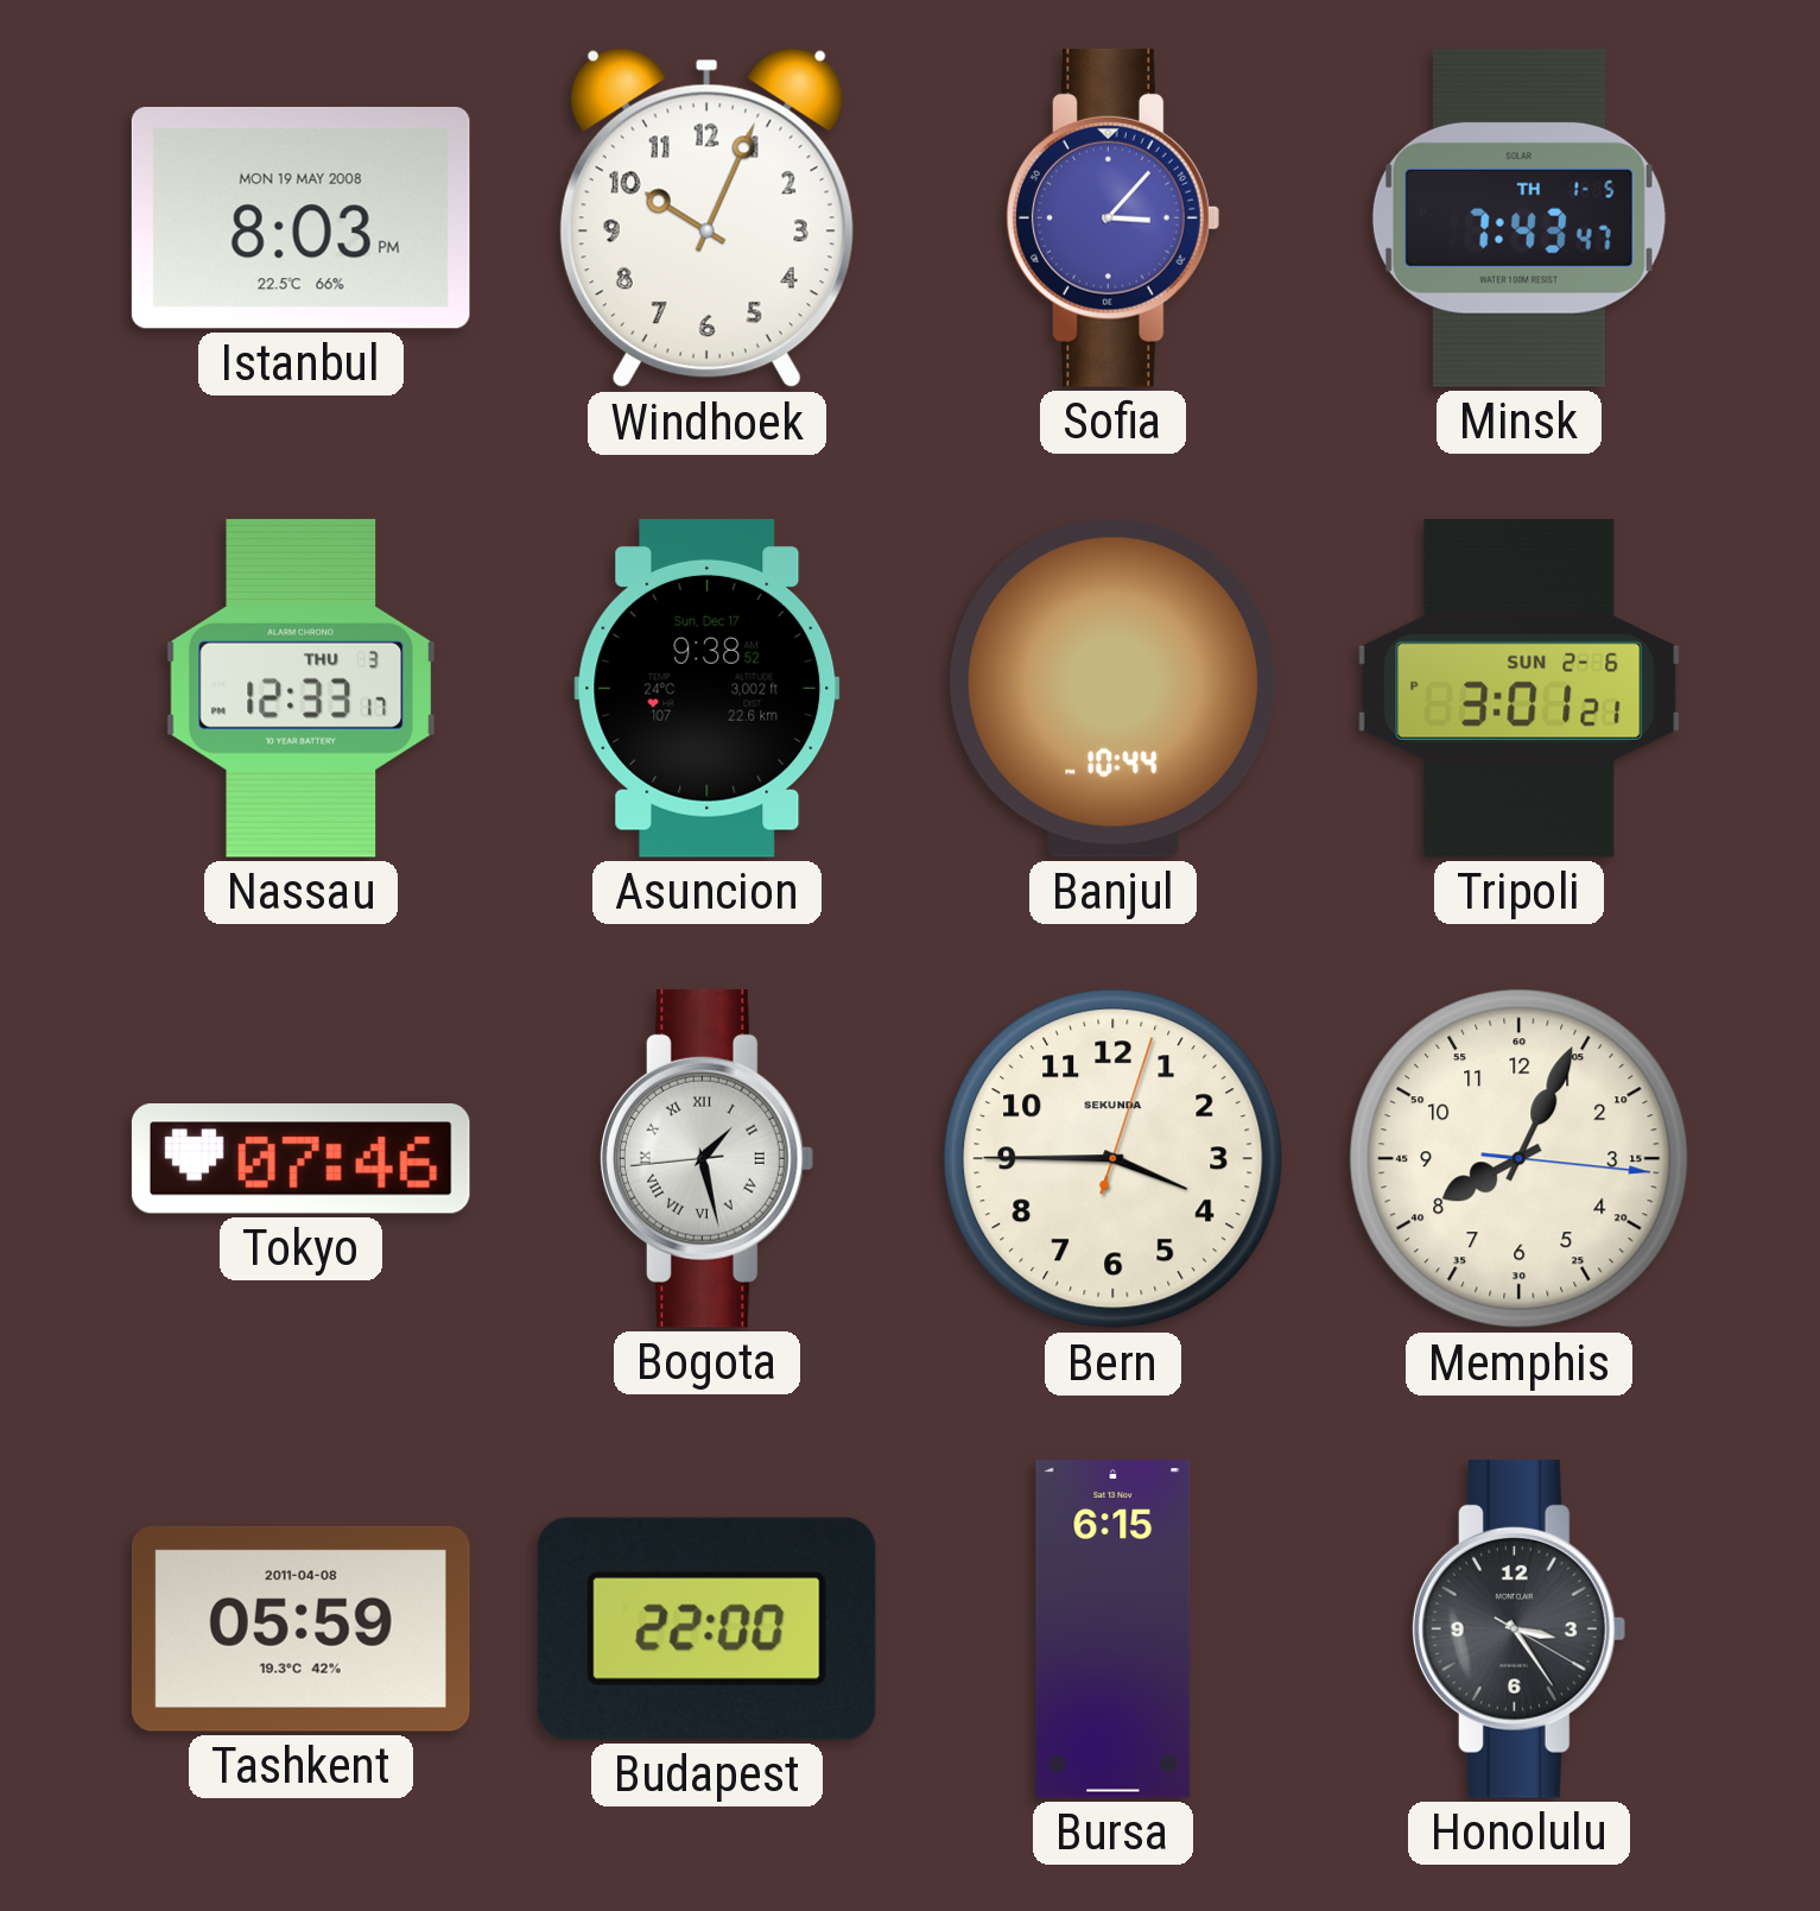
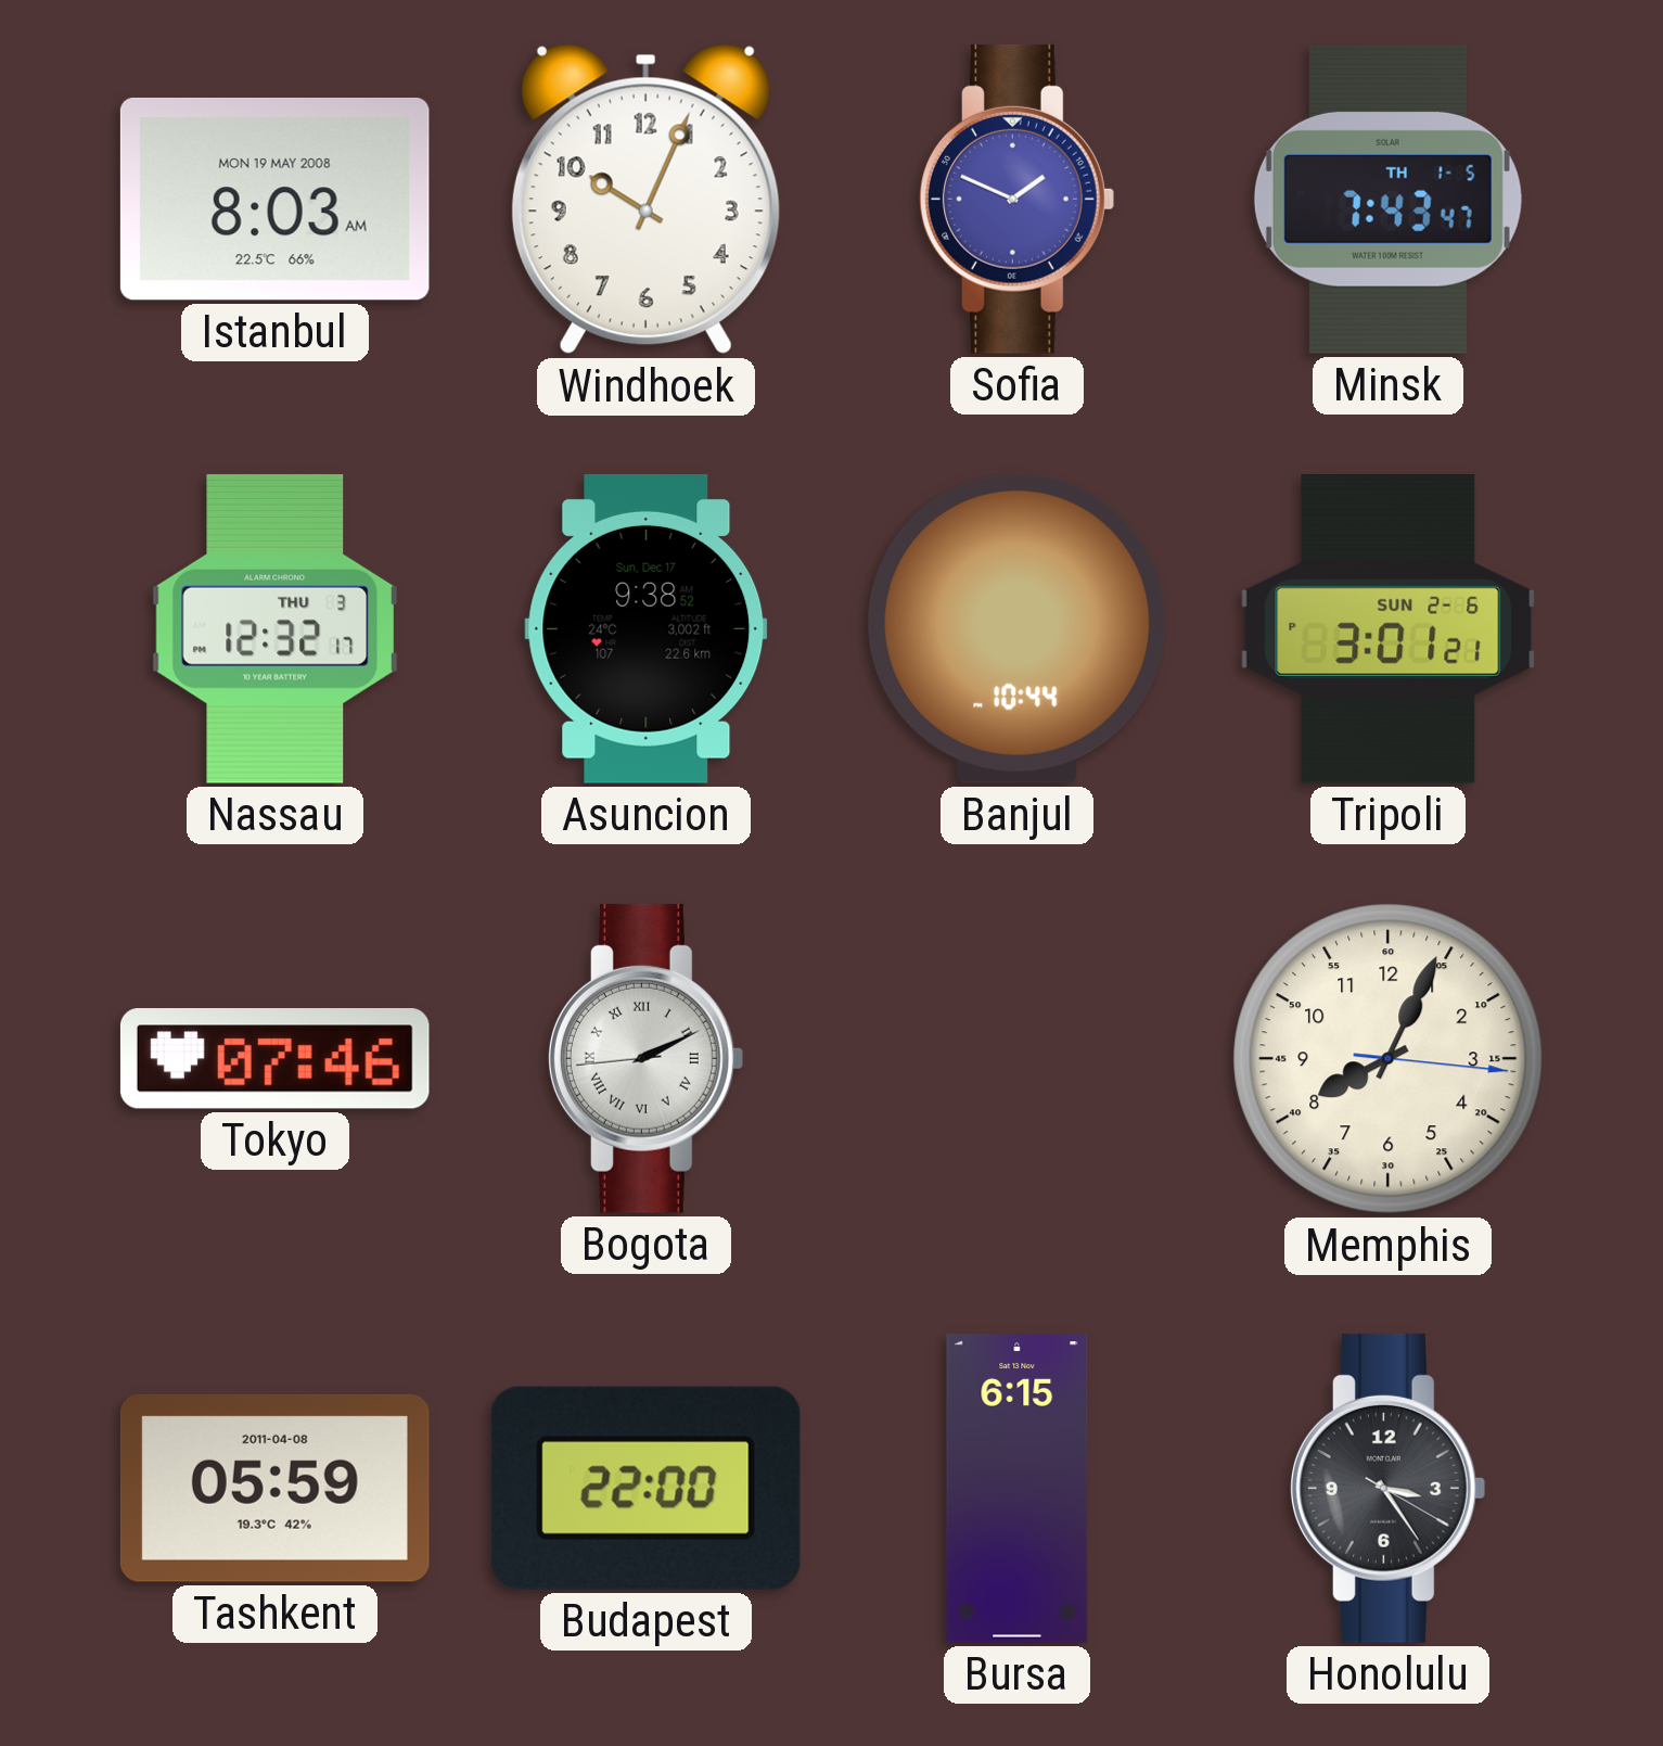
Istanbul: 8:03 PM -> 8:03 AM (274, 199)
Sofia: 3:07 -> 1:49 (1016, 199)
Nassau: 12:33 -> 12:32 (274, 628)
Bogota: 1:27 -> 2:10 (645, 1058)
Bern: 3:45 -> none (1114, 1159)
